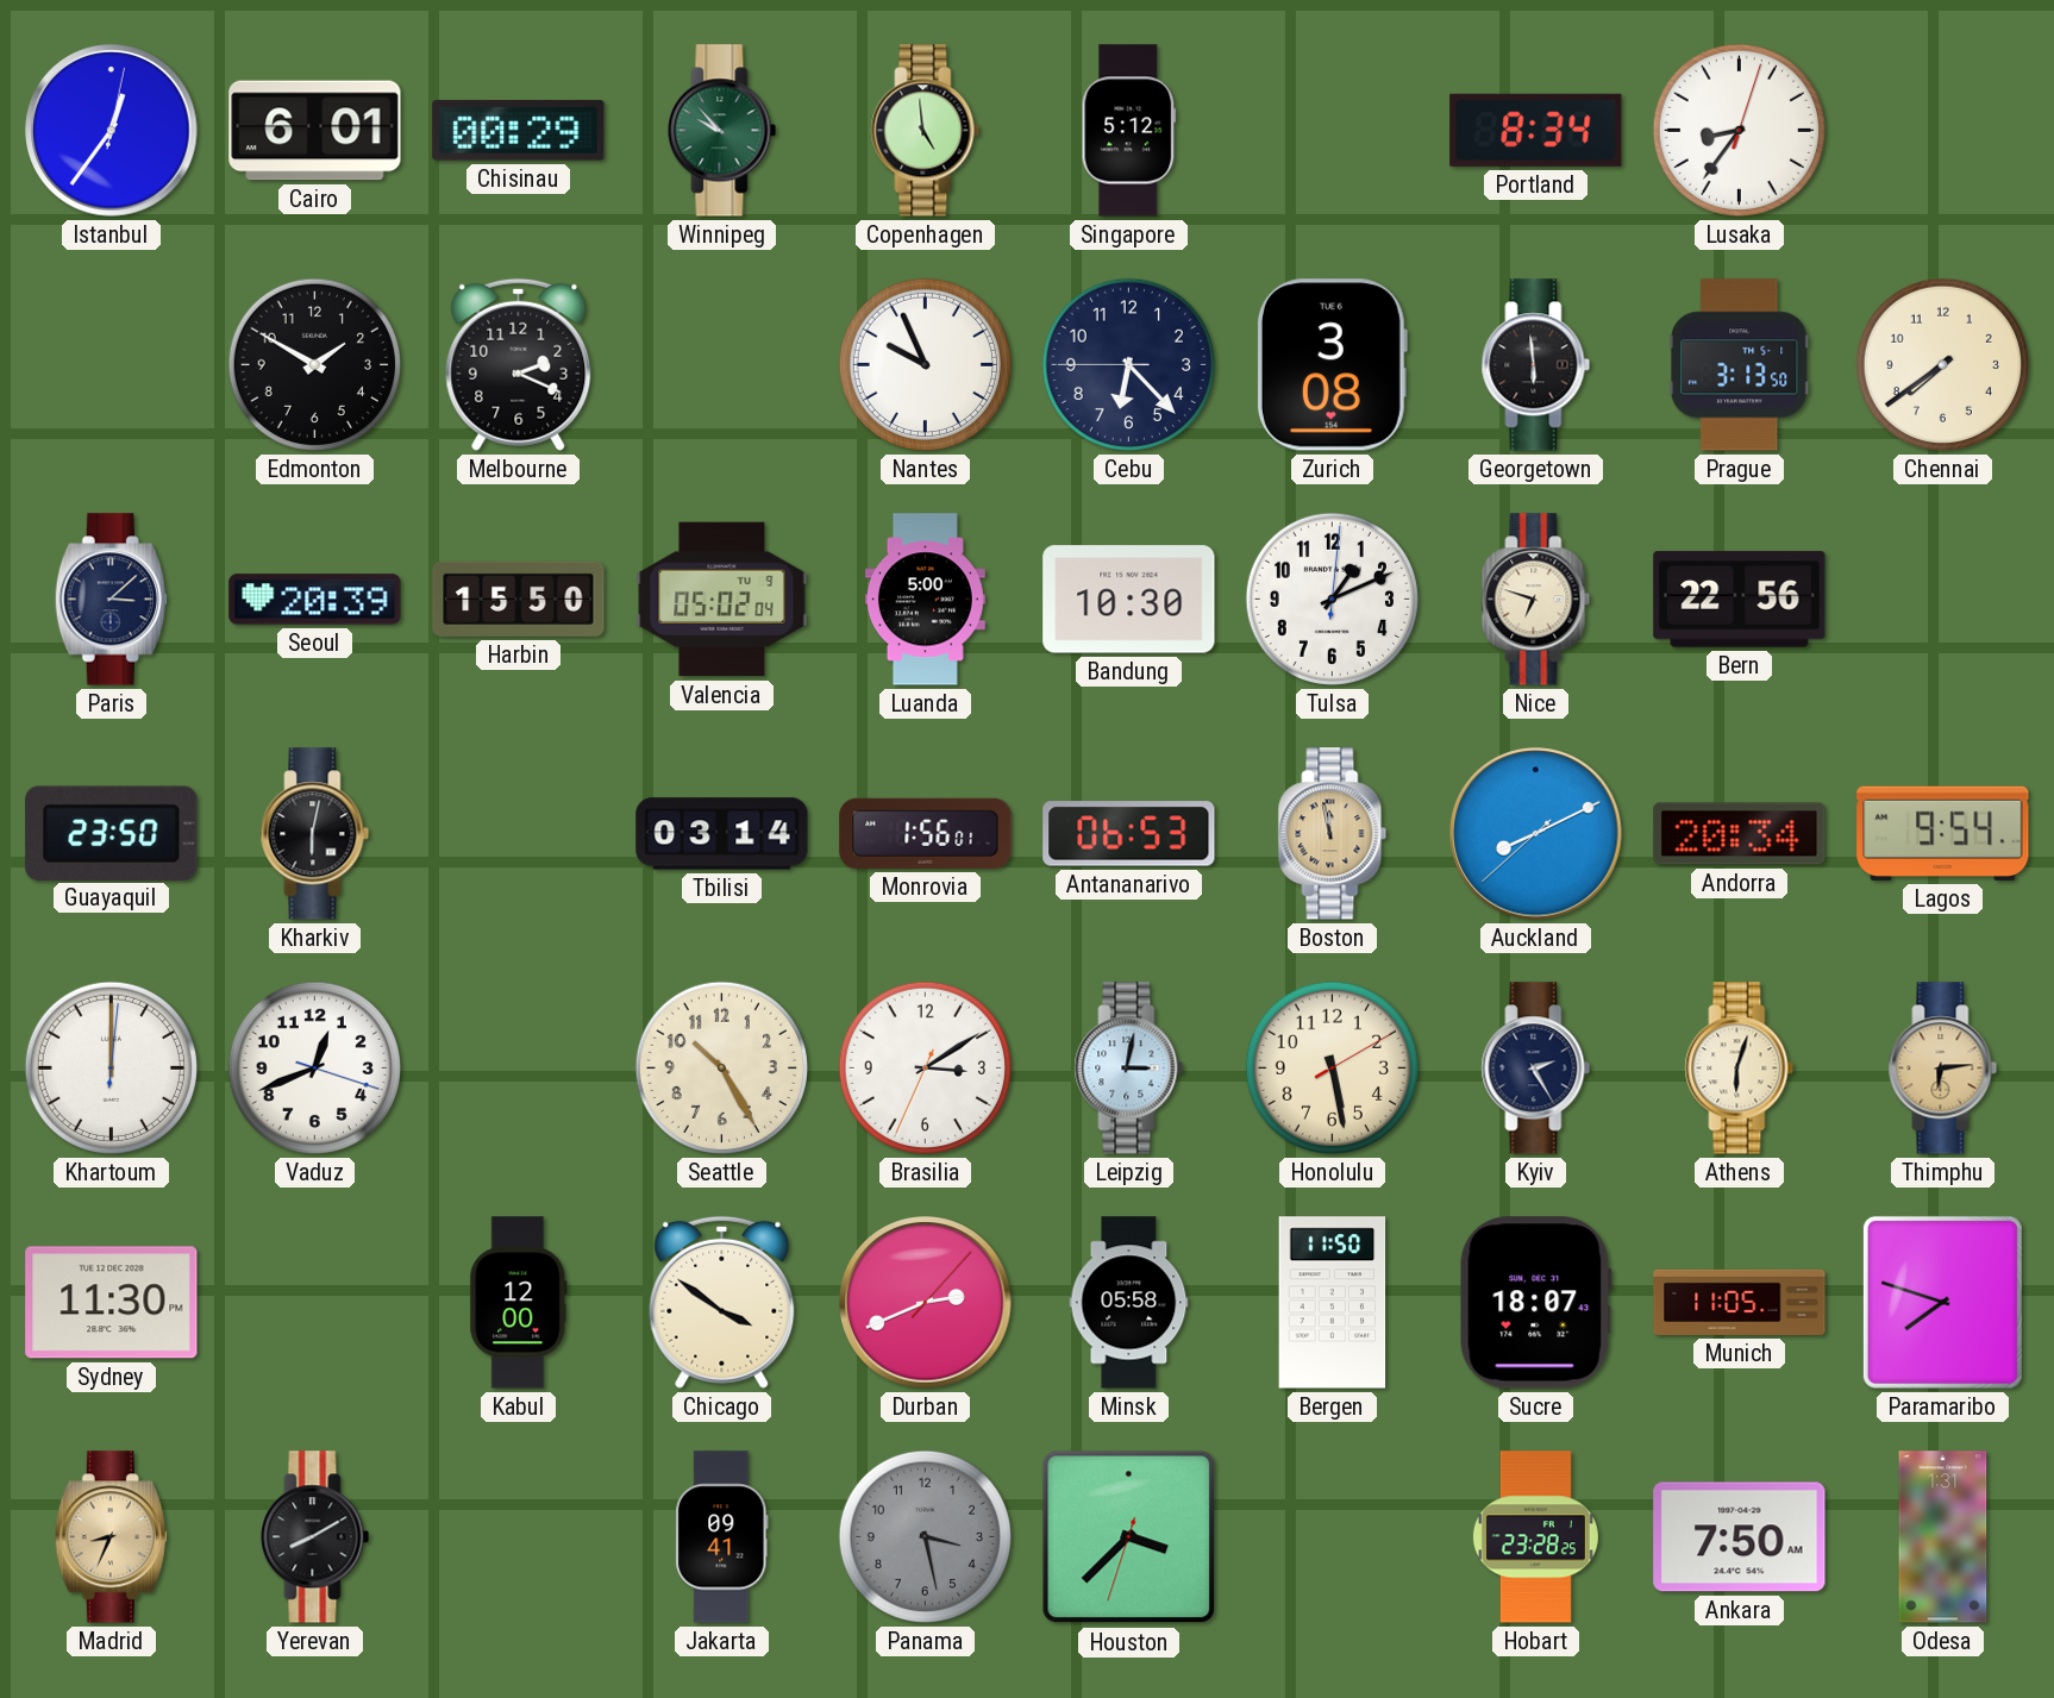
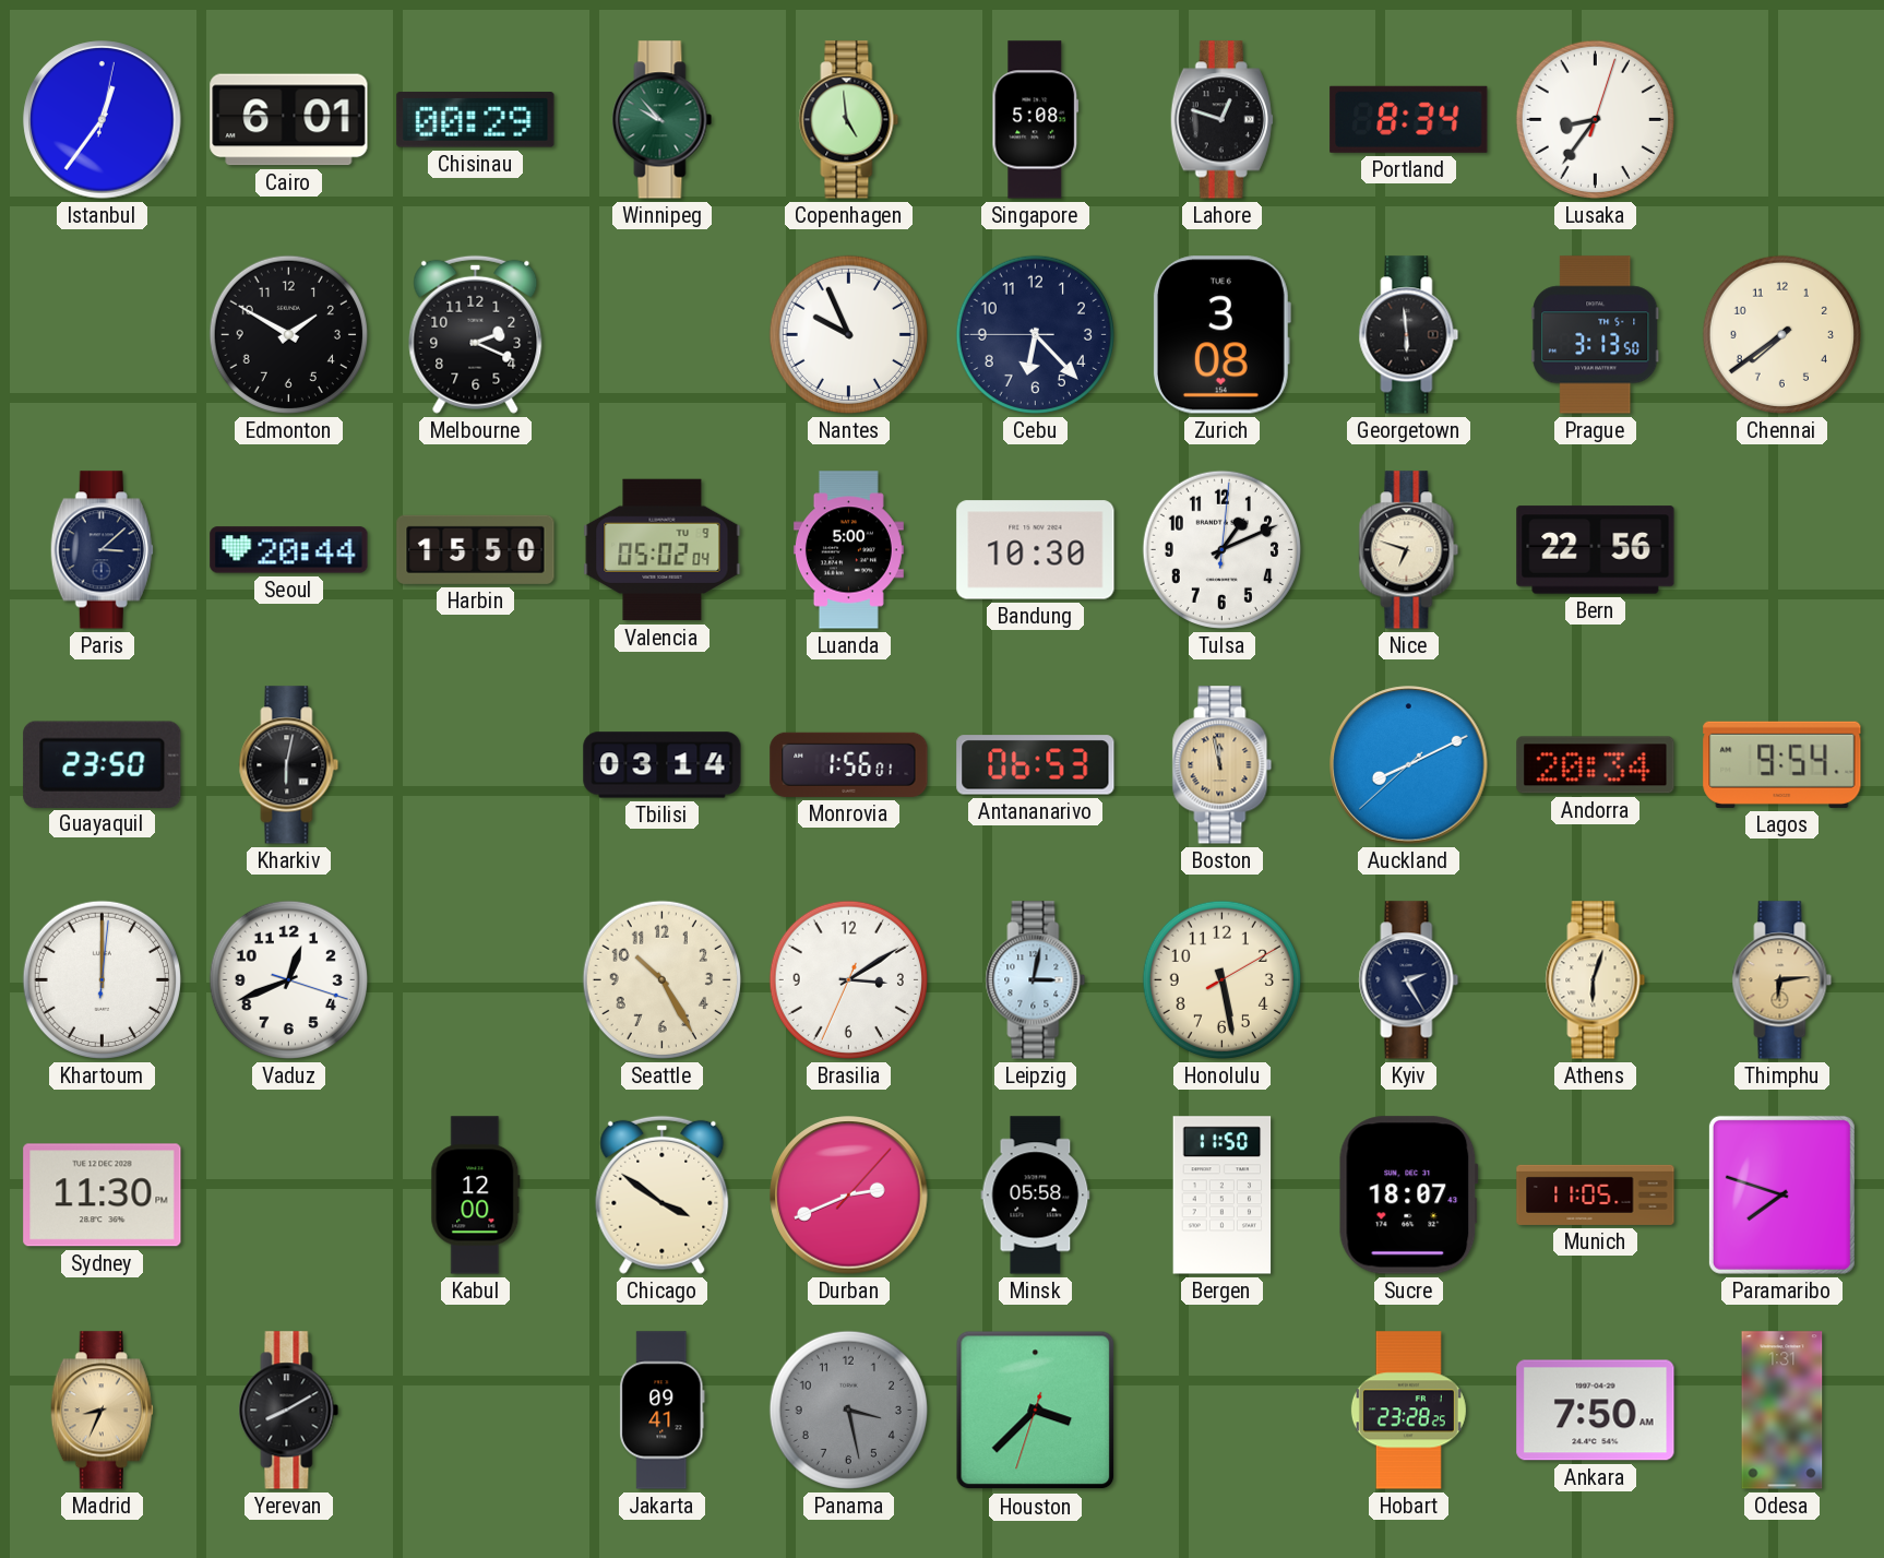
Singapore: 5:12 -> 5:08 (1036, 120)
Lahore: none -> 12:48 (1221, 120)
Seoul: 20:39 -> 20:44 (289, 550)
